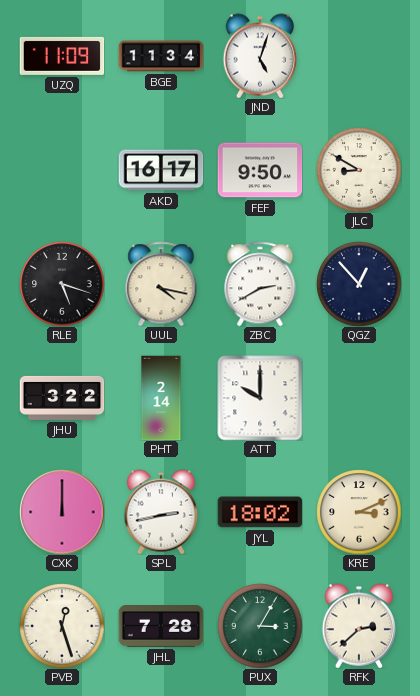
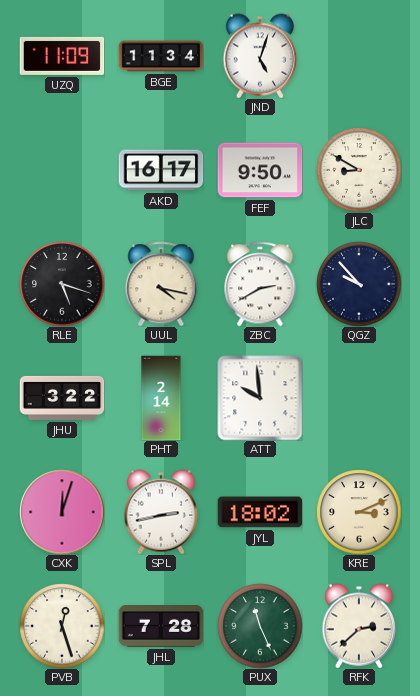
QGZ: 12:53 -> 9:53 (359, 284)
ATT: 10:00 -> 9:59 (260, 398)
CXK: 12:00 -> 12:03 (62, 512)
PUX: 3:05 -> 11:26 (260, 626)
